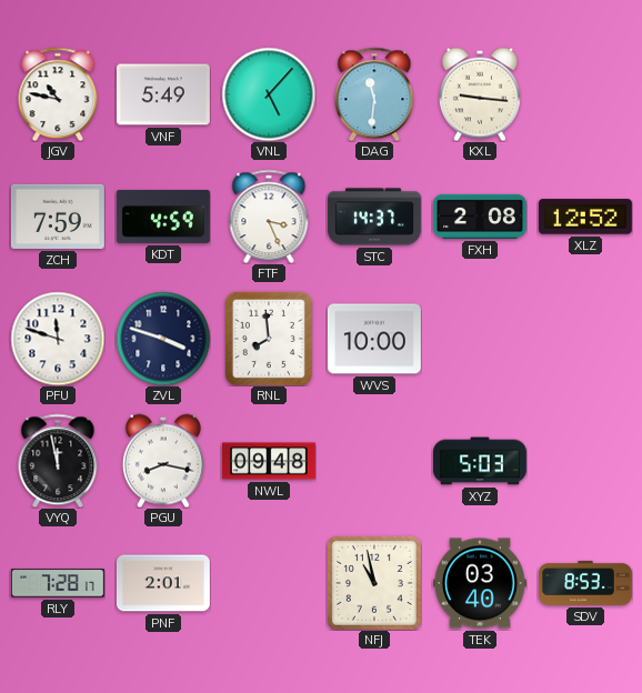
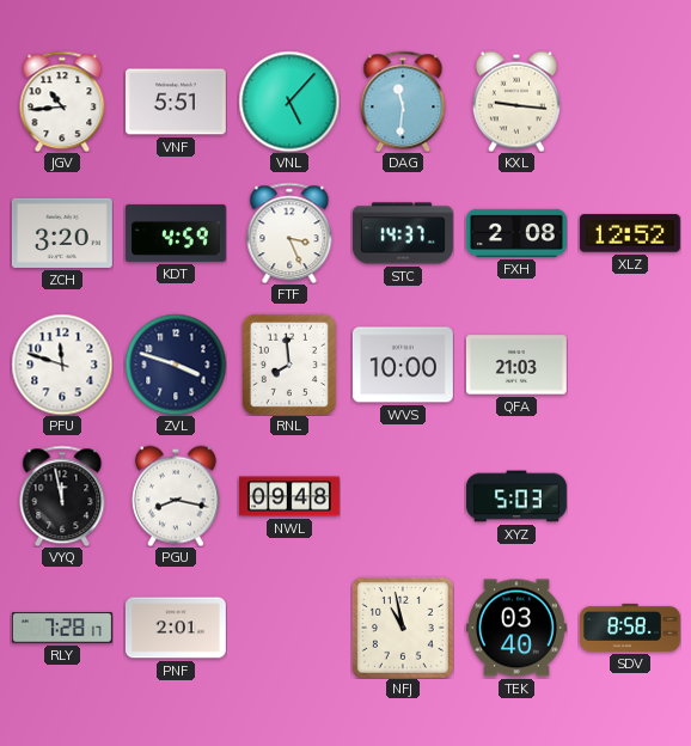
JGV: 10:47 -> 10:44 (62, 102)
VNF: 5:49 -> 5:51 (176, 102)
ZCH: 7:59 -> 3:20 (62, 233)
QFA: none -> 21:03 (516, 365)
SDV: 8:53 -> 8:58 (631, 628)
